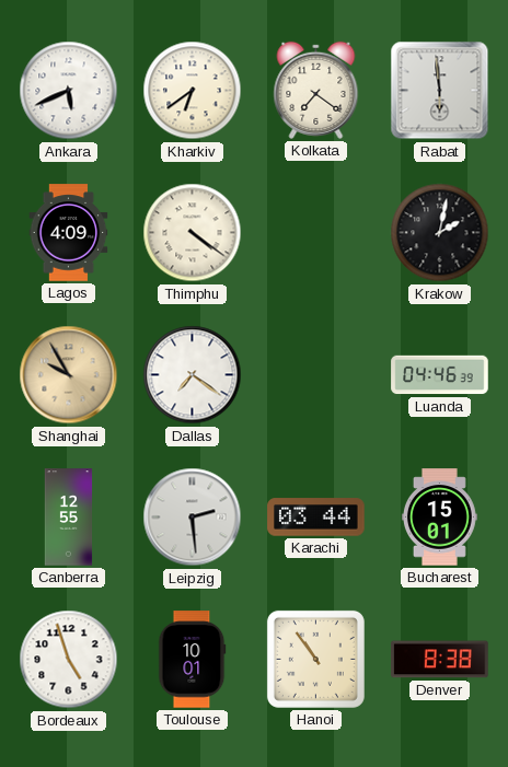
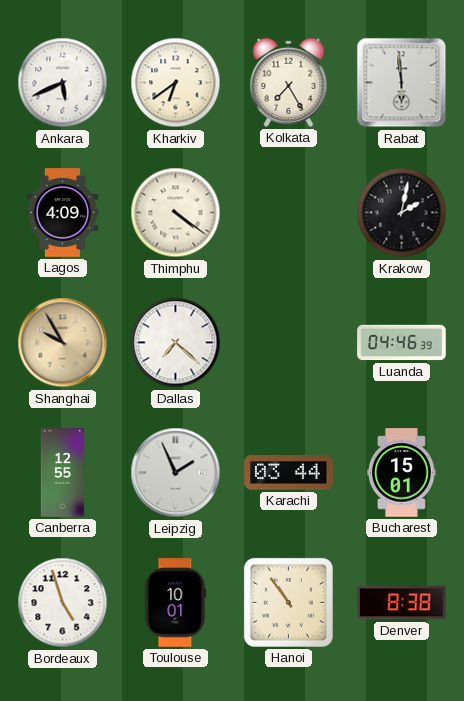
Kolkata: 7:21 -> 7:25 (289, 82)
Dallas: 7:21 -> 7:22 (176, 343)
Leipzig: 2:29 -> 1:56 (176, 473)
